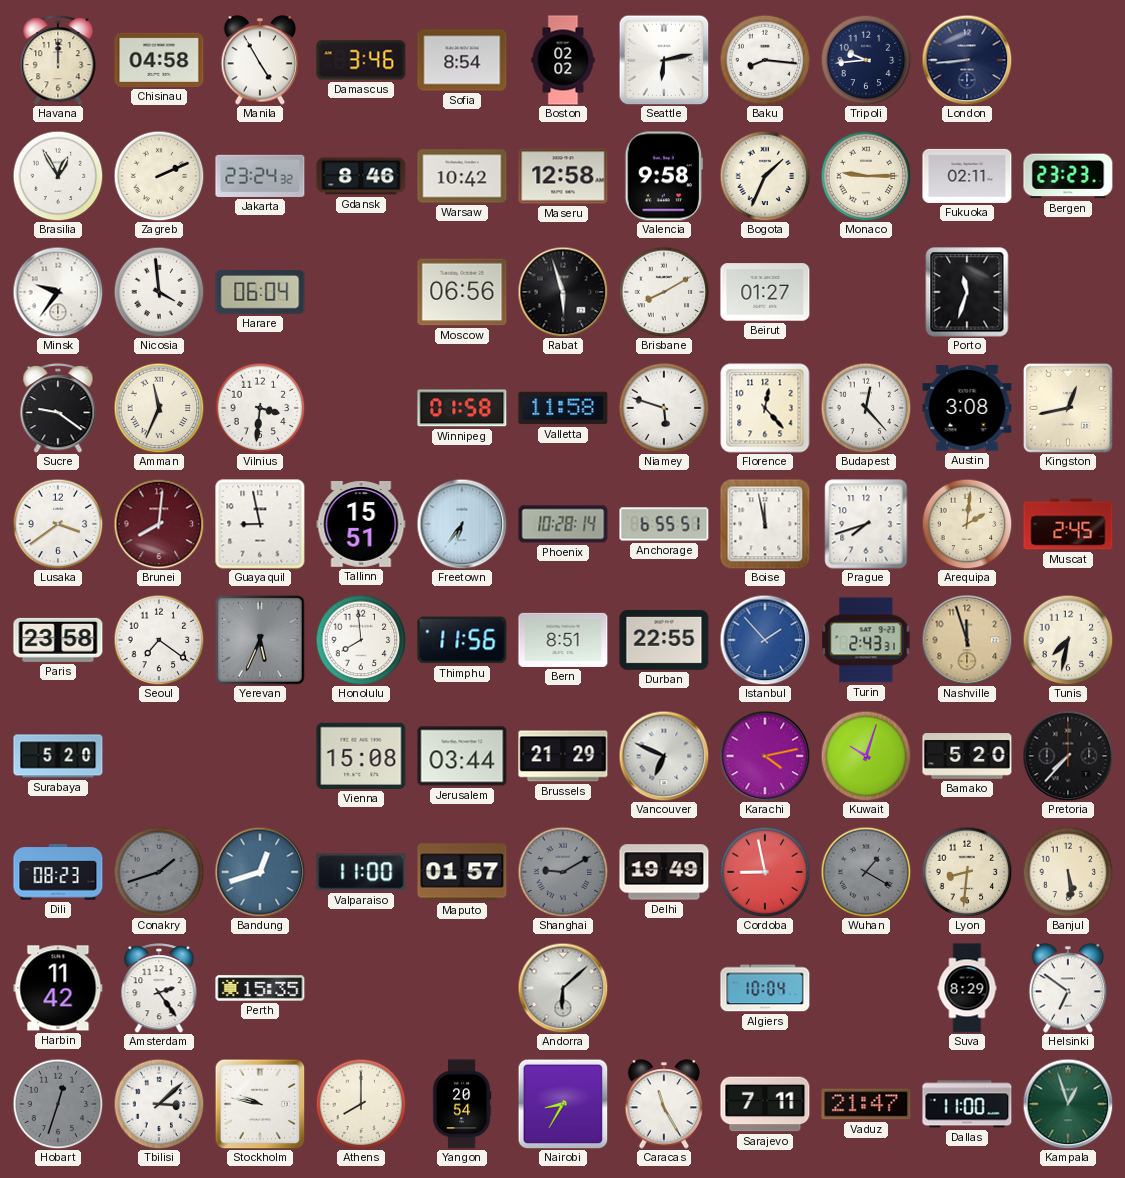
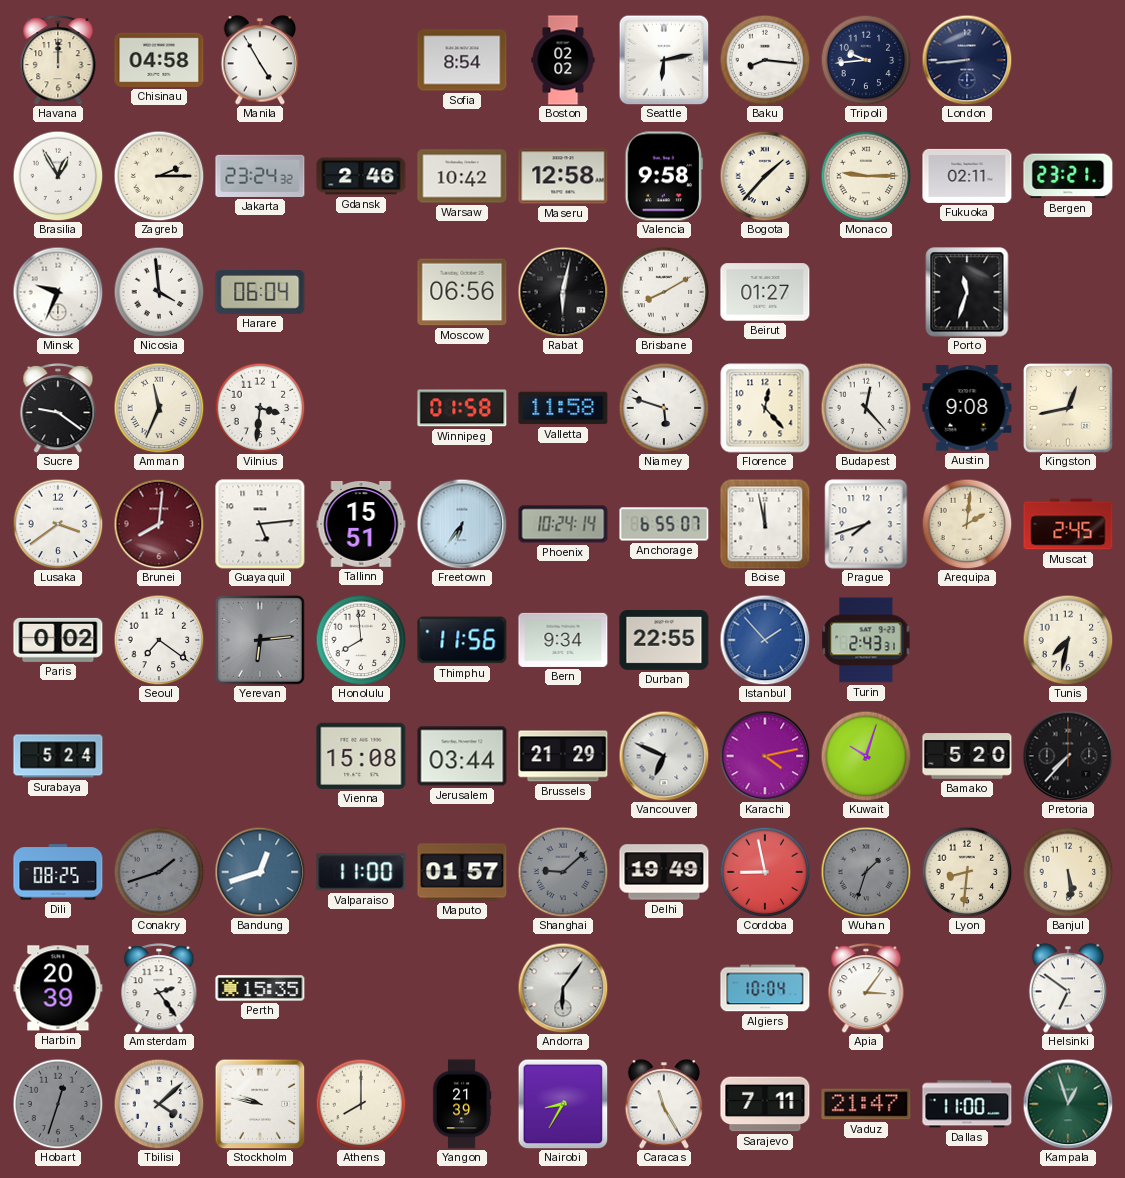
Damascus: 3:46 -> none (361, 60)
Zagreb: 2:11 -> 2:15 (159, 176)
Gdansk: 8:46 -> 2:46 (361, 176)
Bogota: 1:34 -> 1:37 (765, 176)
Bergen: 23:23 -> 23:21 (1068, 176)
Minsk: 9:36 -> 9:34 (58, 292)
Rabat: 5:57 -> 6:02 (563, 292)
Austin: 3:08 -> 9:08 (967, 408)
Guayaquil: 8:58 -> 5:14 (260, 524)
Phoenix: 10:28 -> 10:24 (563, 524)
Anchorage: 6:55:51 -> 6:55:07 (664, 524)
Paris: 23:58 -> 0:02 (58, 640)
Yerevan: 5:34 -> 6:14 (260, 640)
Bern: 8:51 -> 9:34 (563, 640)
Nashville: 11:57 -> none (967, 640)
Surabaya: 5:20 -> 5:24 (58, 756)
Dili: 08:23 -> 08:25 (58, 872)
Shanghai: 9:10 -> 9:08 (563, 872)
Wuhan: 1:20 -> 1:33 (866, 872)
Harbin: 11:42 -> 20:39 (58, 988)
Andorra: 6:08 -> 6:06 (563, 988)
Apia: none -> 3:06 (866, 988)
Suva: 8:29 -> none (967, 988)
Tbilisi: 3:08 -> 4:08 (159, 1104)
Yangon: 20:54 -> 21:39 (462, 1104)
